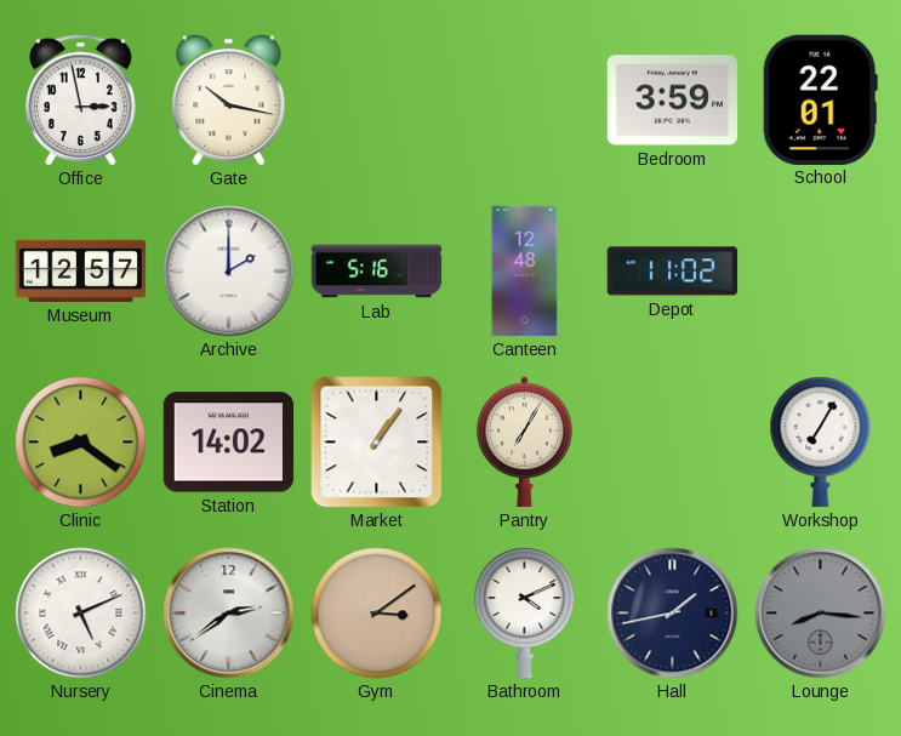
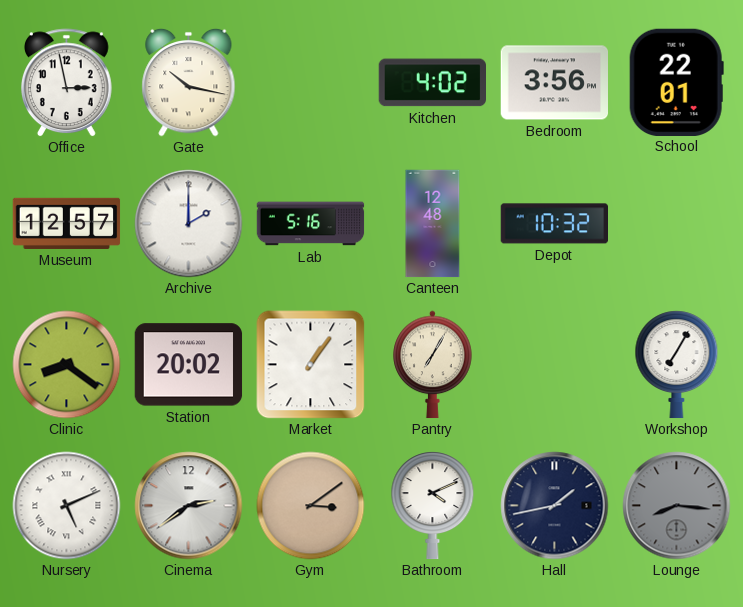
Kitchen: none -> 4:02 (432, 83)
Bedroom: 3:59 -> 3:56 (555, 83)
Depot: 11:02 -> 10:32 (555, 224)
Station: 14:02 -> 20:02 (189, 365)
